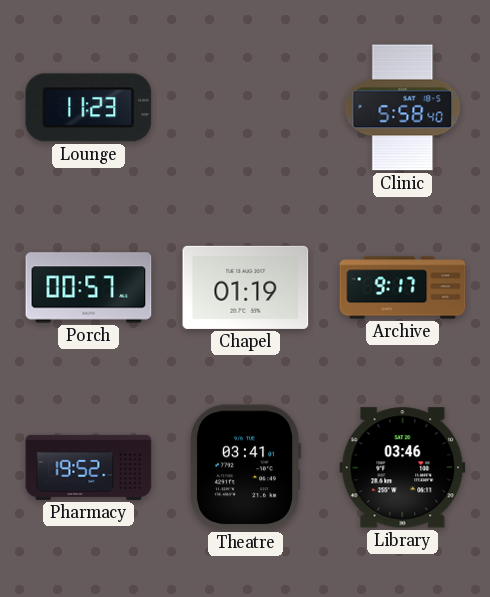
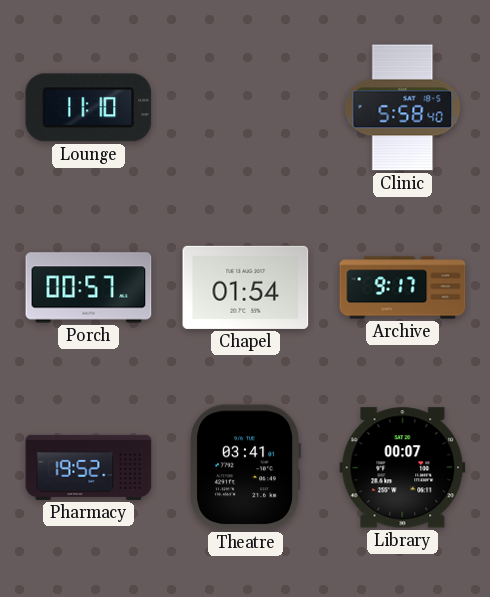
Lounge: 11:23 -> 11:10 (89, 108)
Chapel: 01:19 -> 01:54 (246, 287)
Library: 03:46 -> 00:07 (403, 468)
